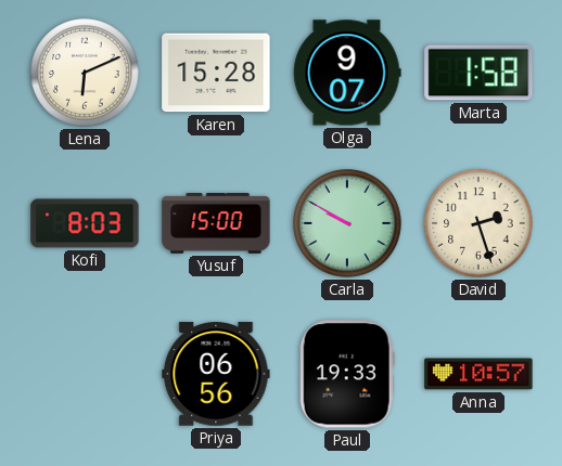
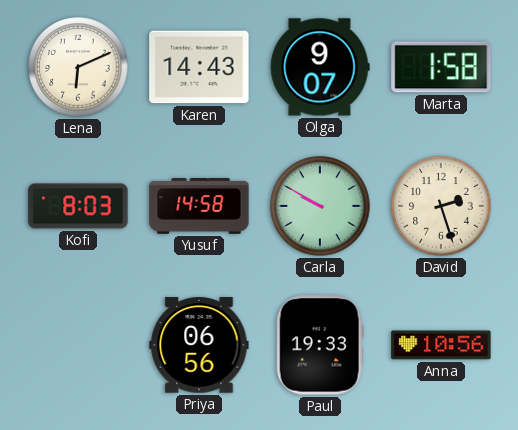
Karen: 15:28 -> 14:43 (199, 67)
Yusuf: 15:00 -> 14:58 (199, 207)
Anna: 10:57 -> 10:56 (441, 345)
